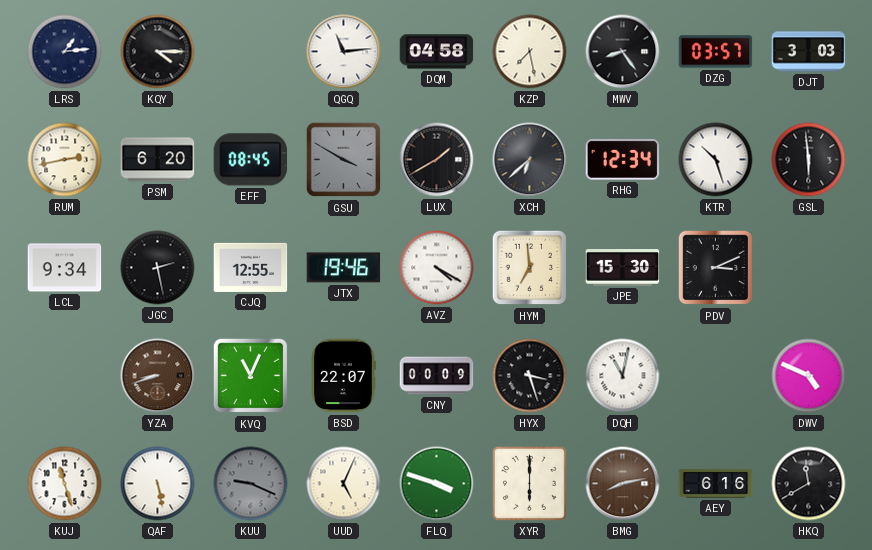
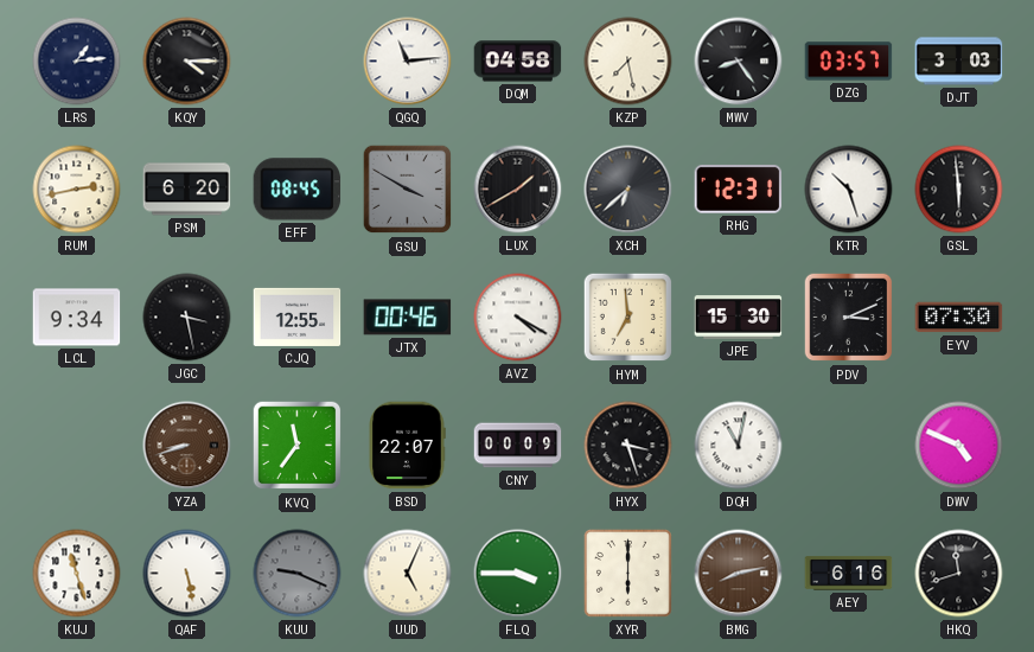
RHG: 12:34 -> 12:31 (739, 190)
JGC: 2:28 -> 3:28 (187, 318)
JTX: 19:46 -> 00:46 (408, 318)
EYV: none -> 07:30 (959, 318)
KVQ: 11:04 -> 11:36 (298, 446)
FLQ: 3:48 -> 3:45 (518, 574)
HKQ: 11:40 -> 11:42 (959, 574)
